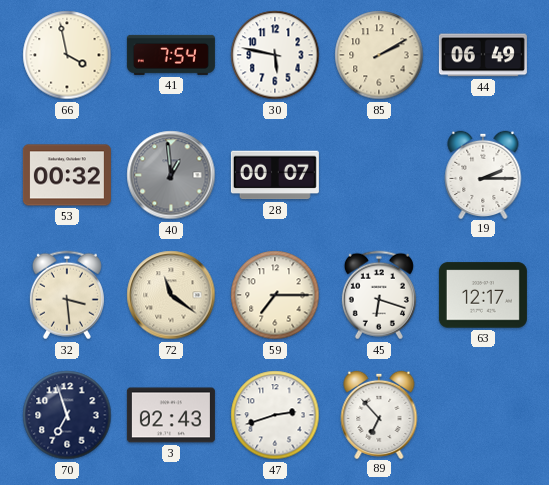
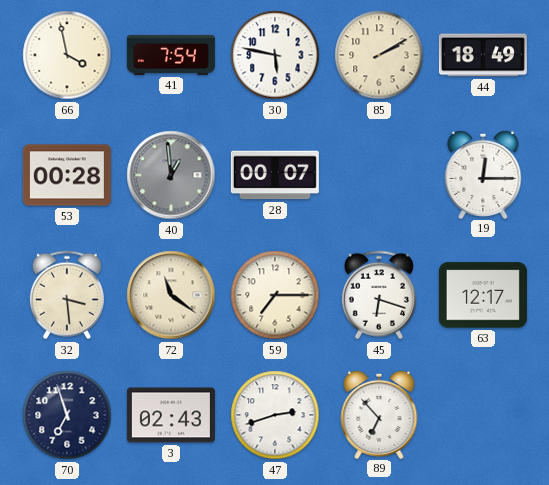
44: 06:49 -> 18:49 (483, 55)
53: 00:32 -> 00:28 (67, 175)
19: 2:15 -> 12:15 (483, 174)
